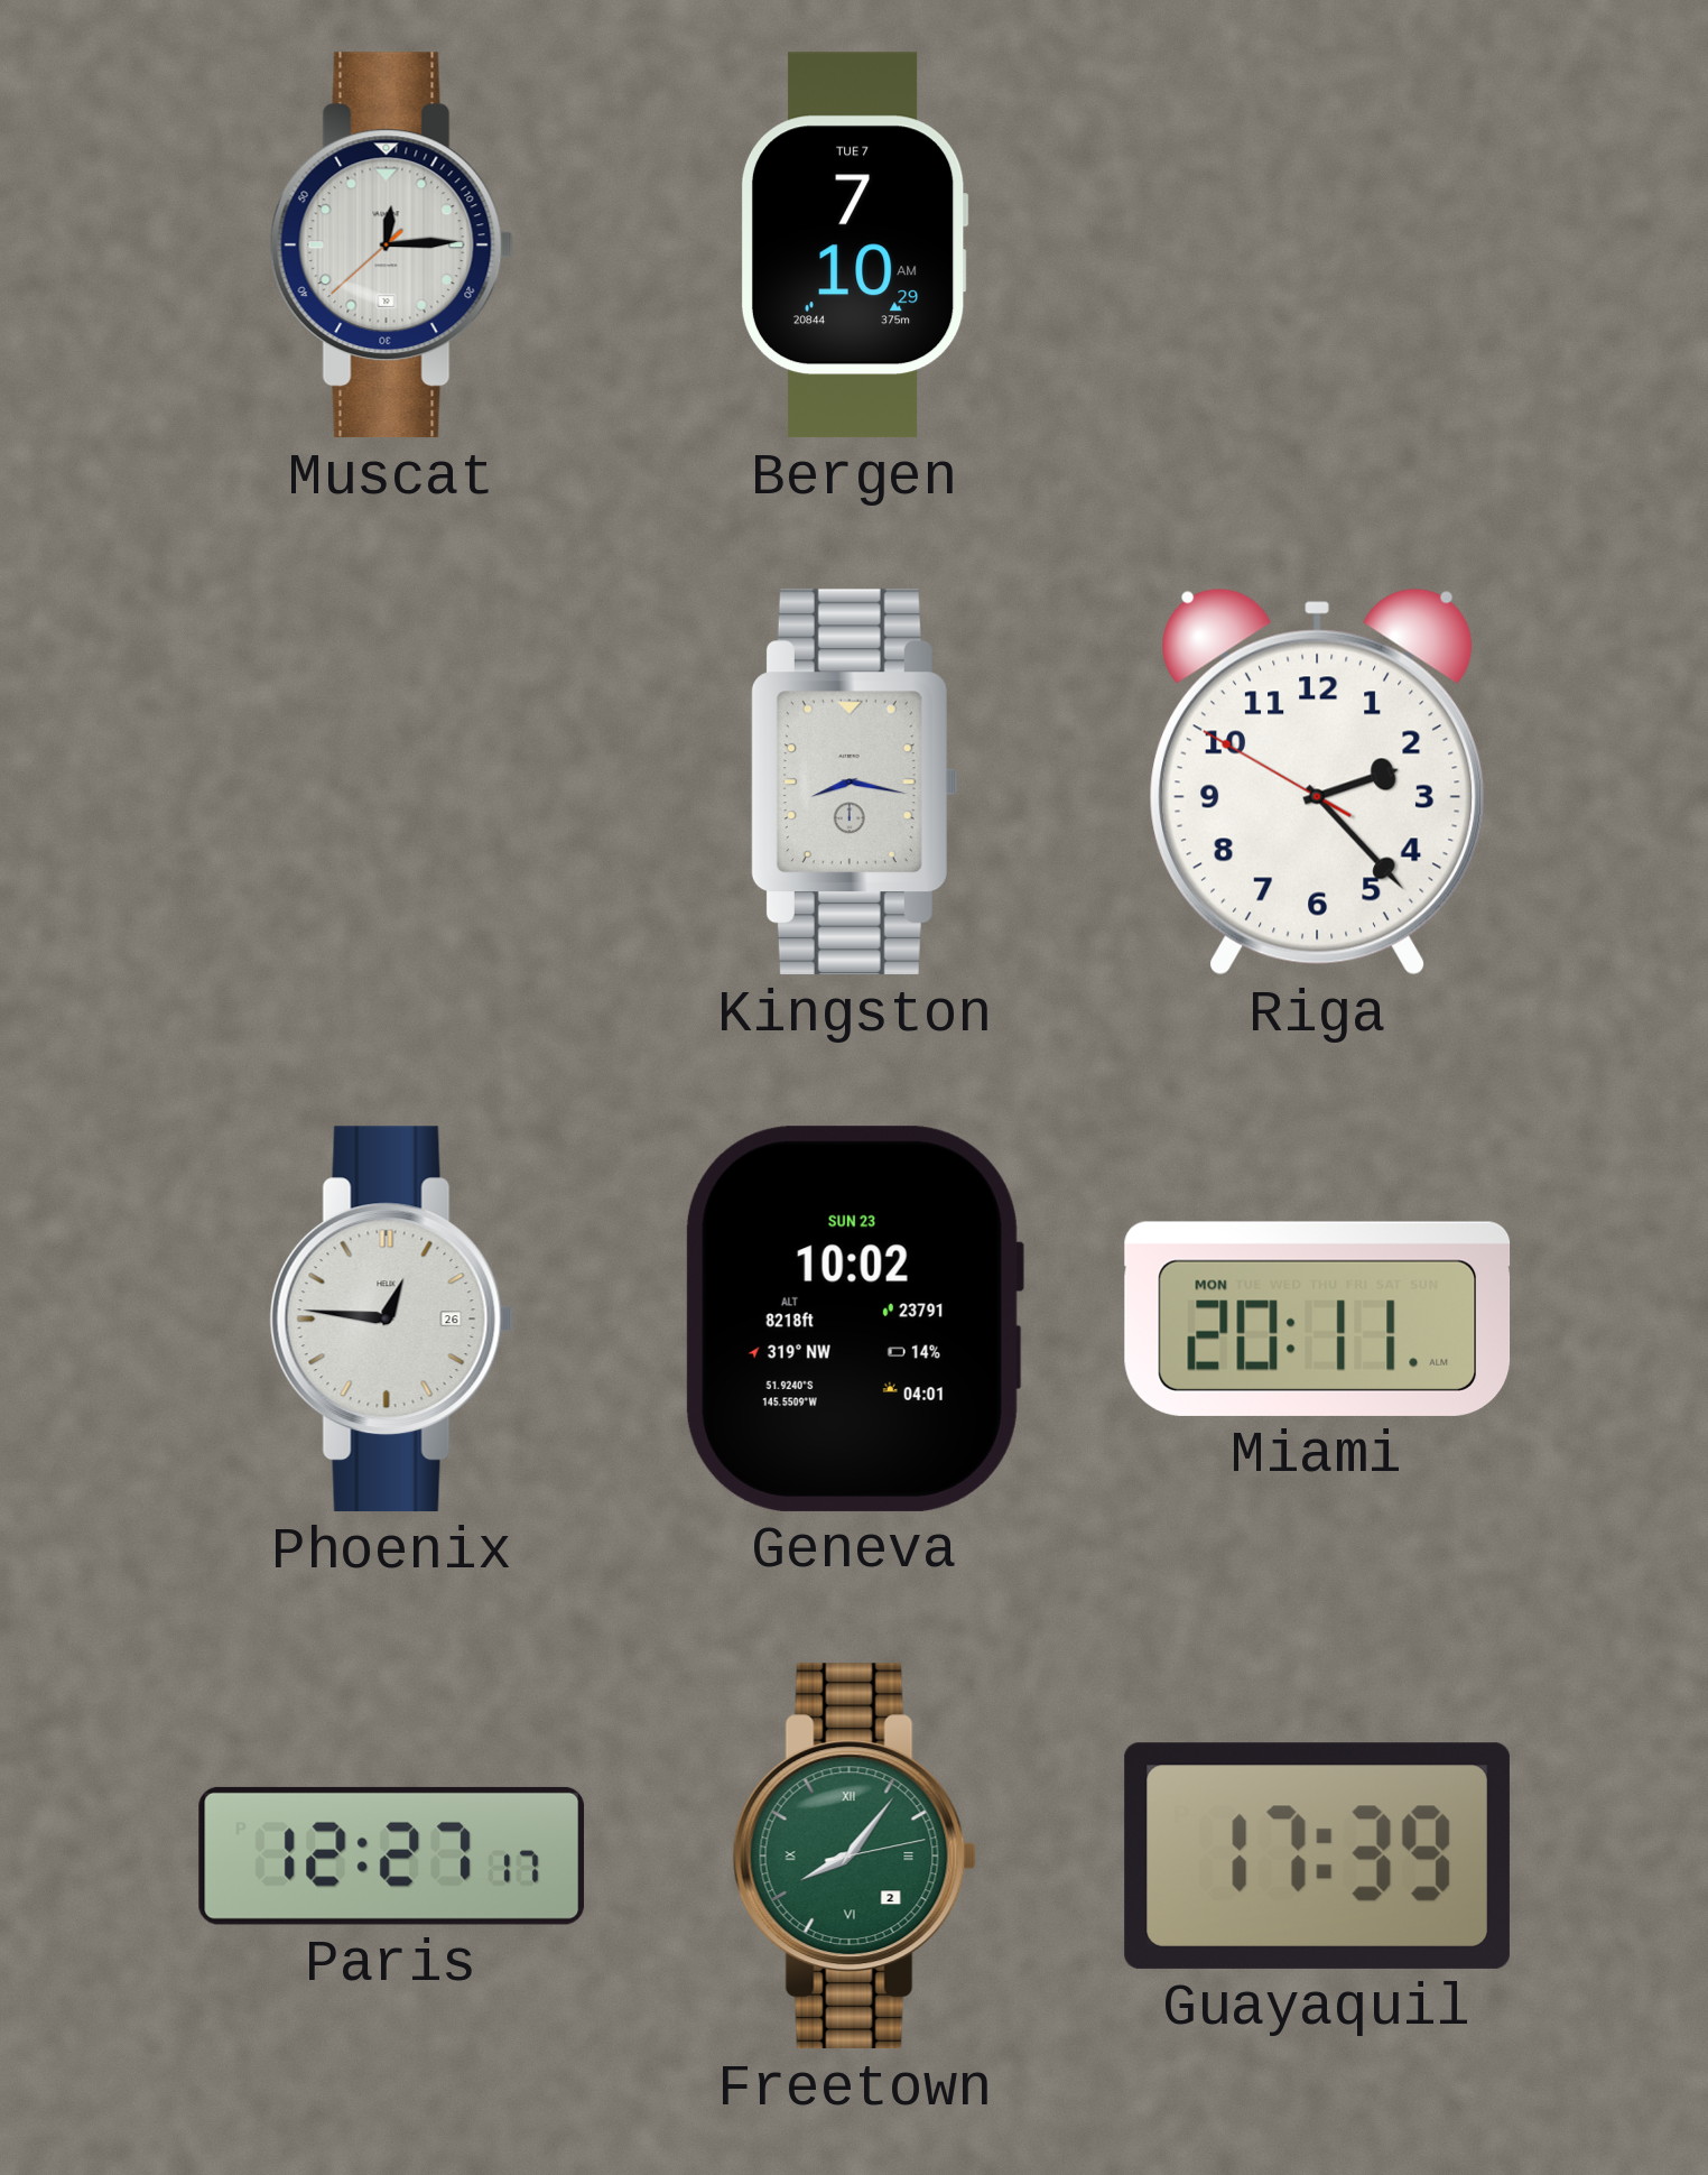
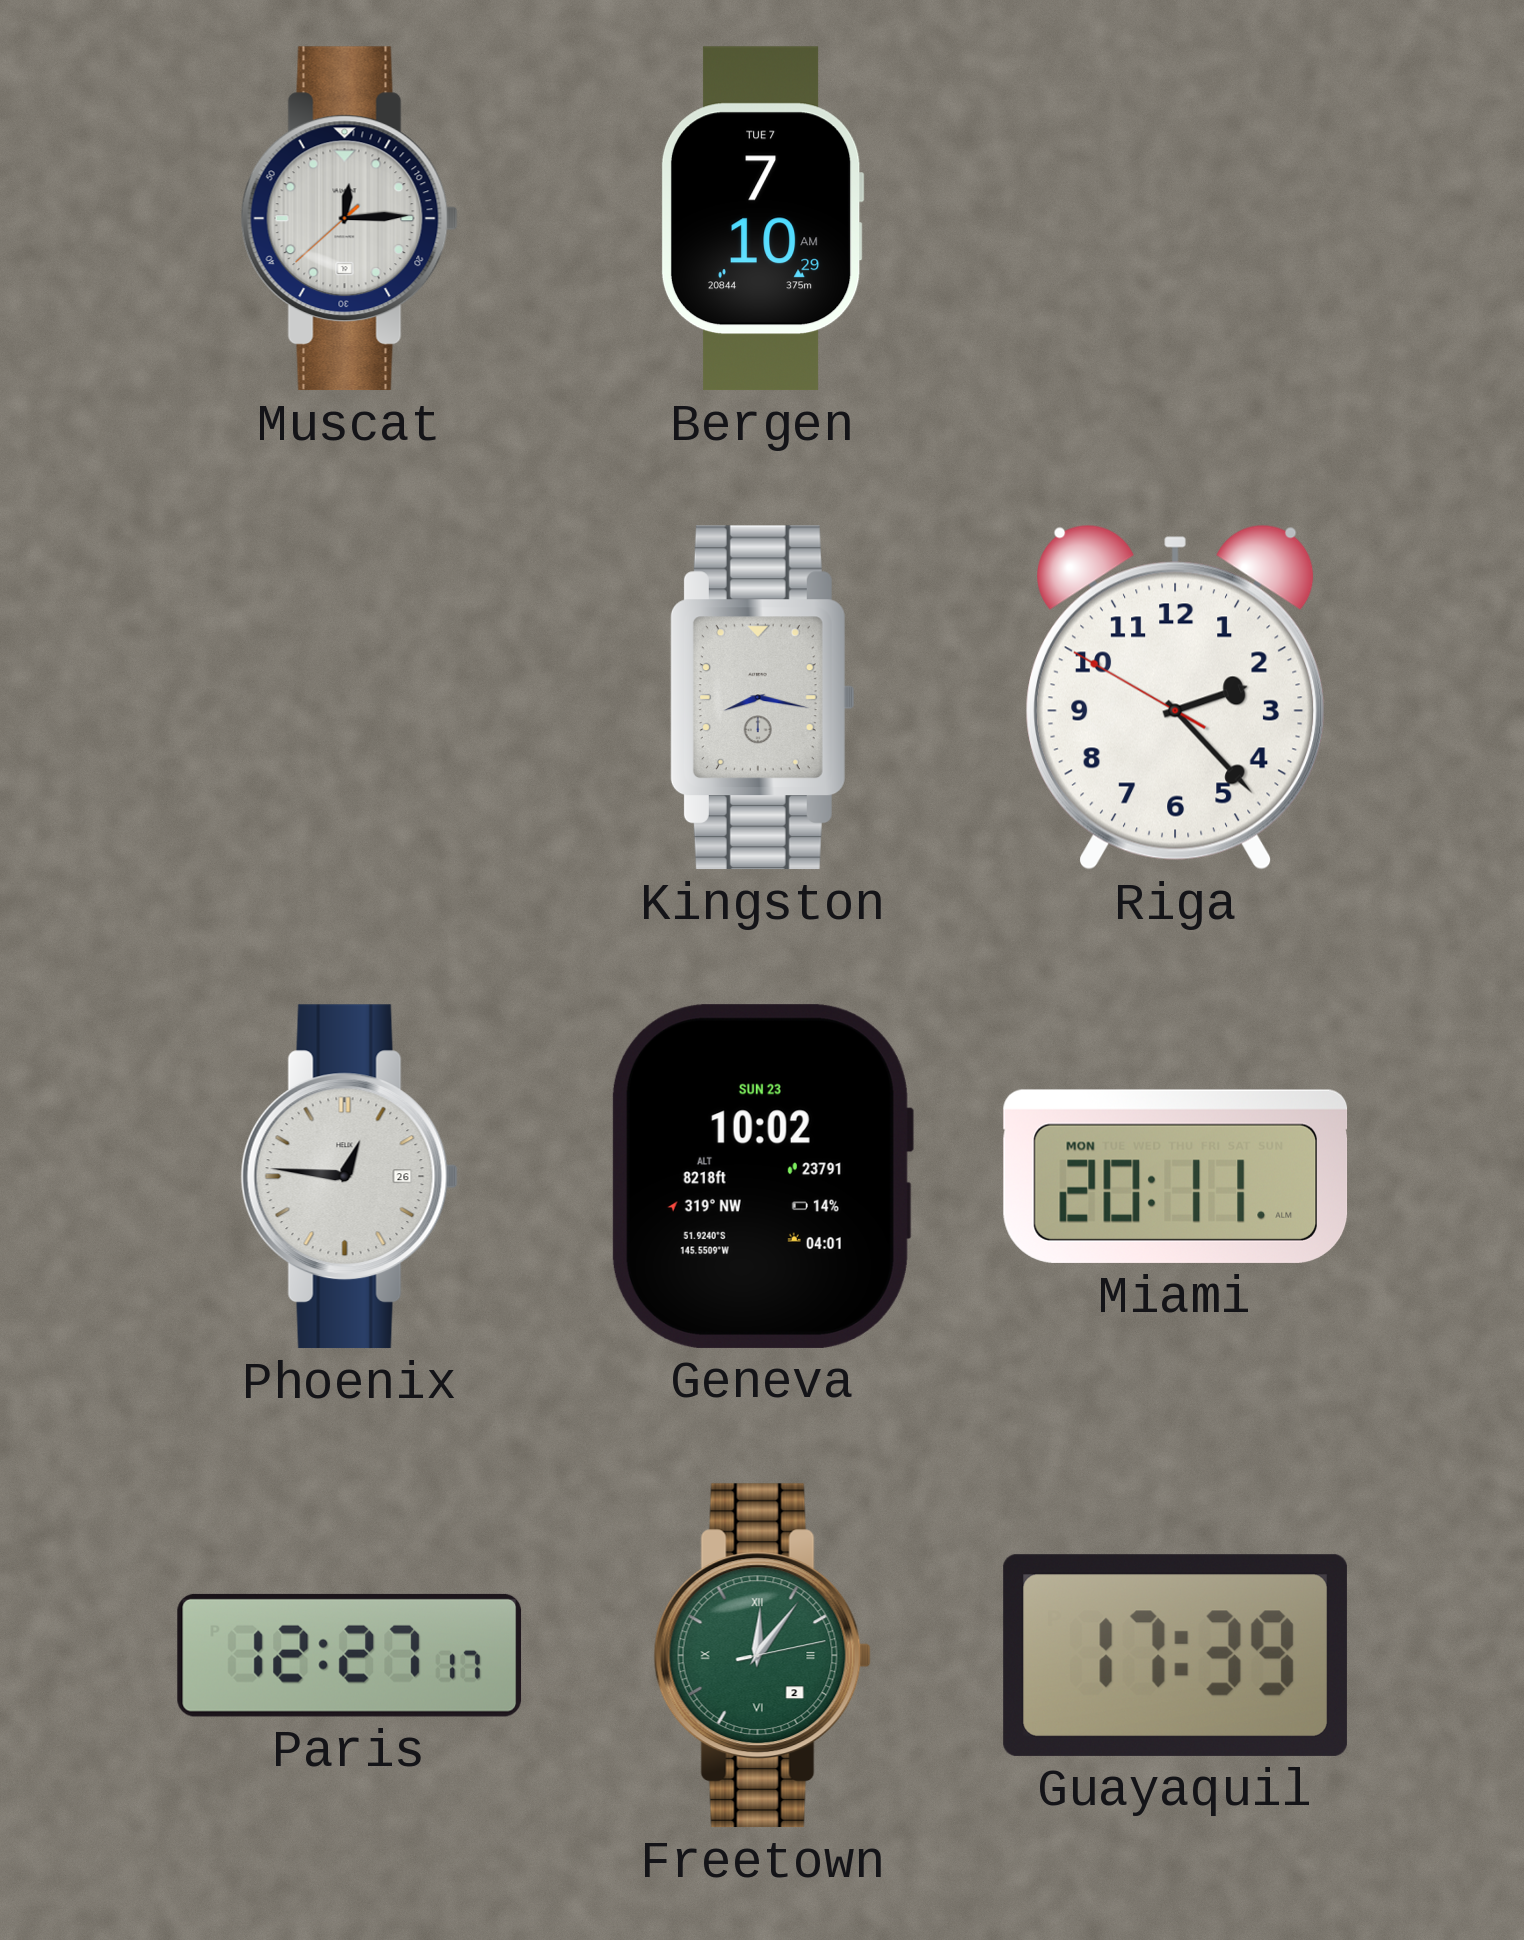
Freetown: 8:06 -> 12:06 (762, 1656)
